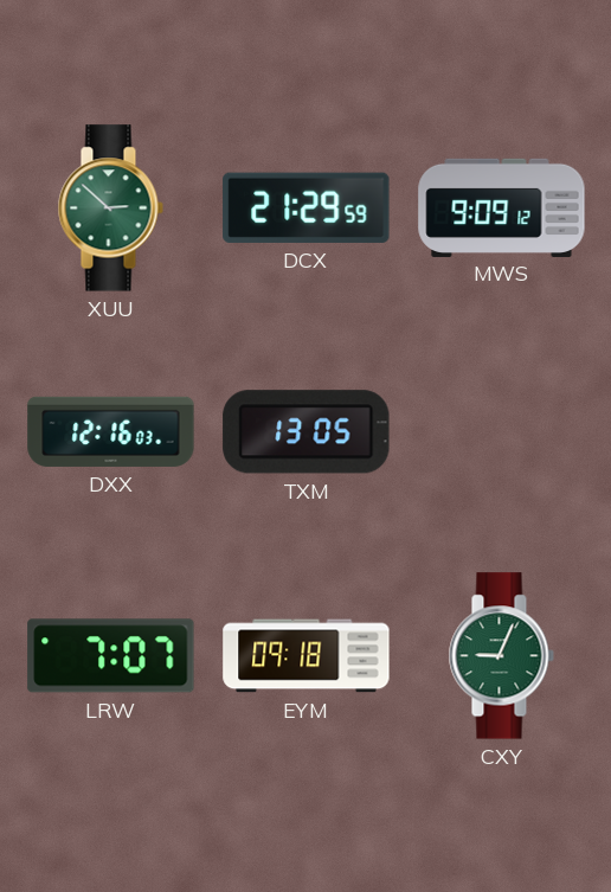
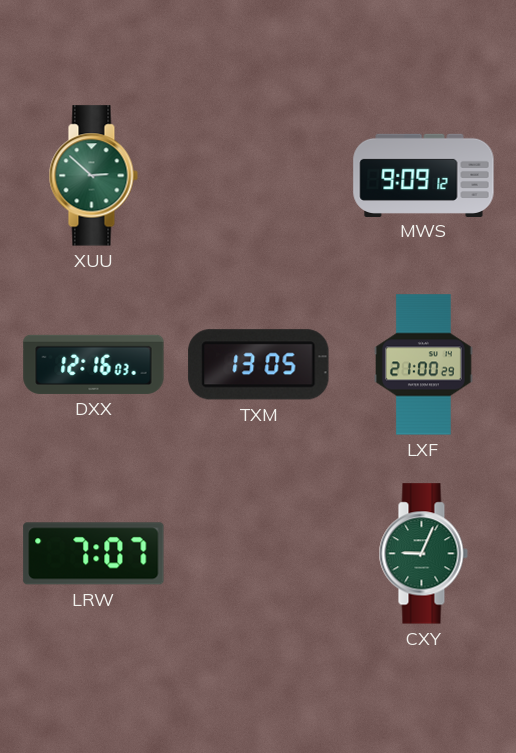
DCX: 21:29 -> none (307, 207)
LXF: none -> 21:00 (424, 365)
EYM: 09:18 -> none (307, 656)
